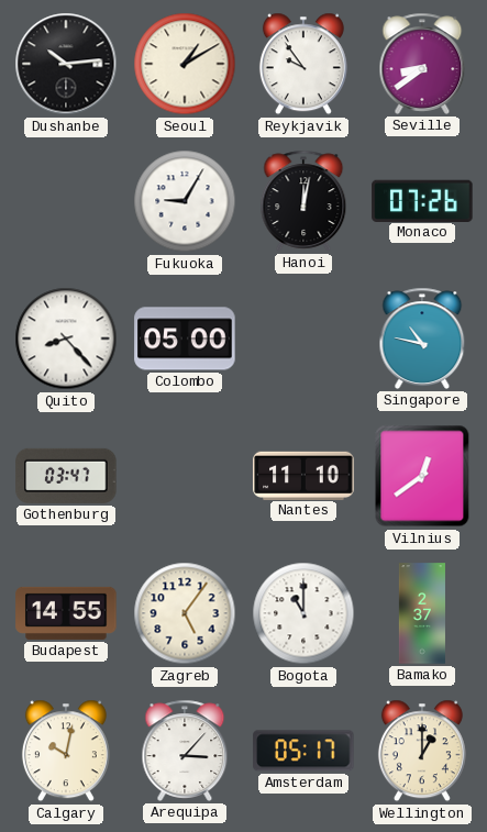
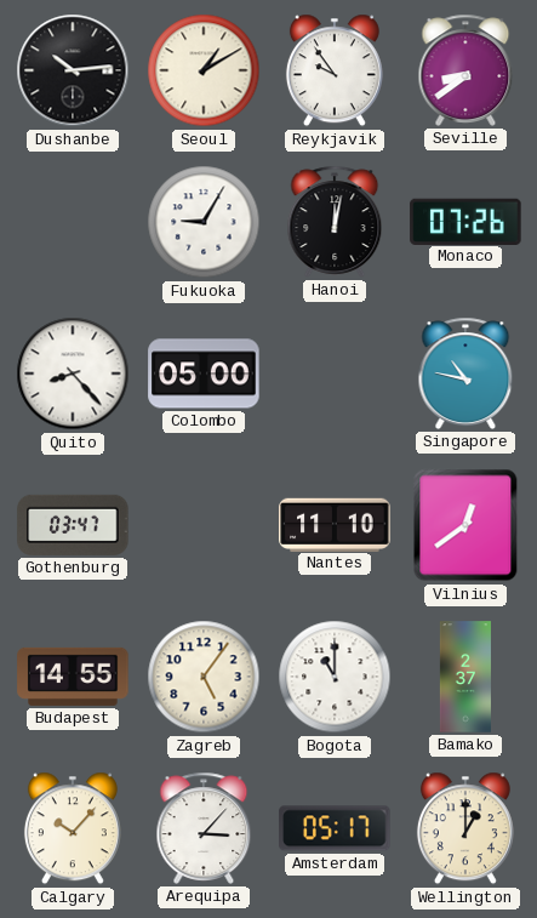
Calgary: 10:02 -> 10:07 (73, 828)
